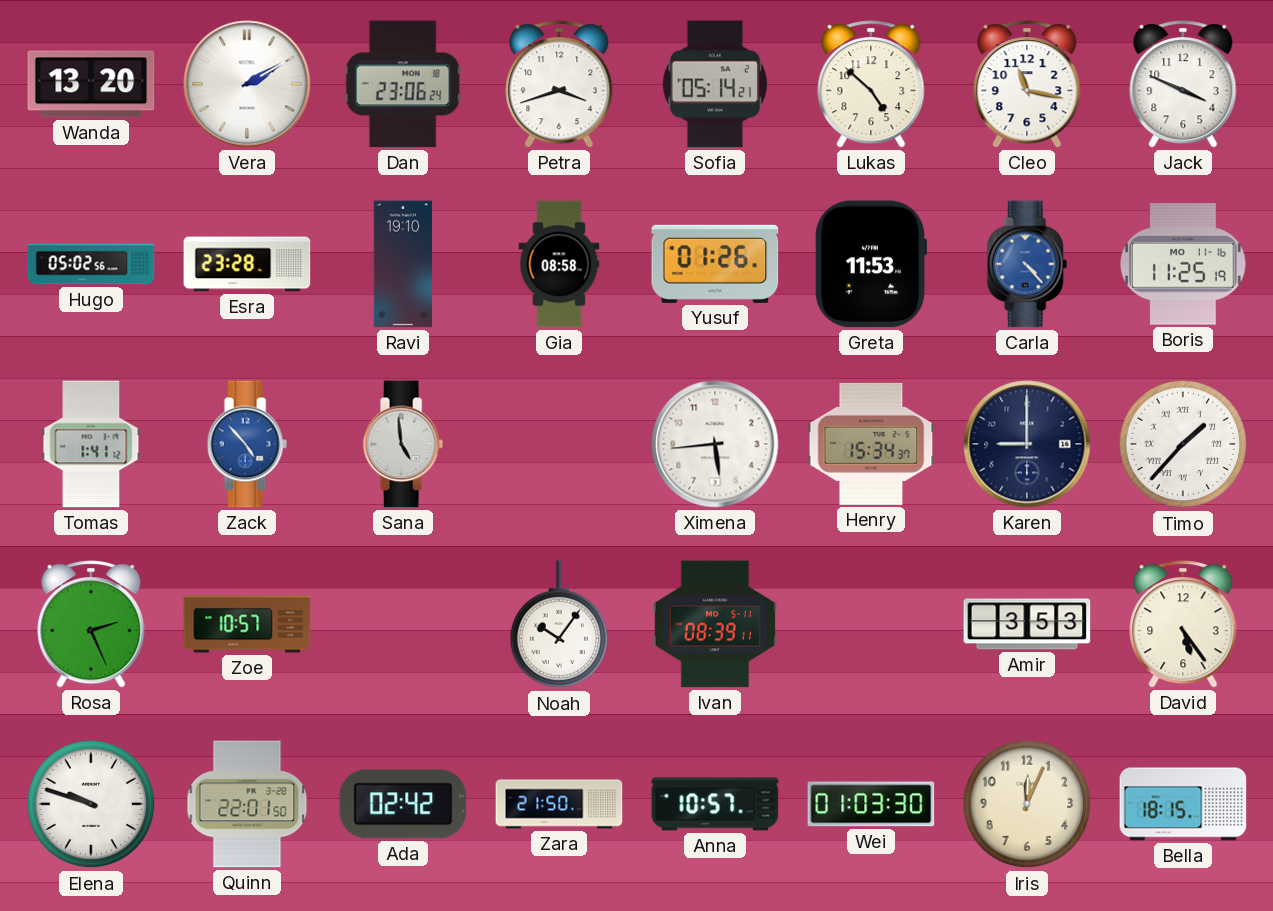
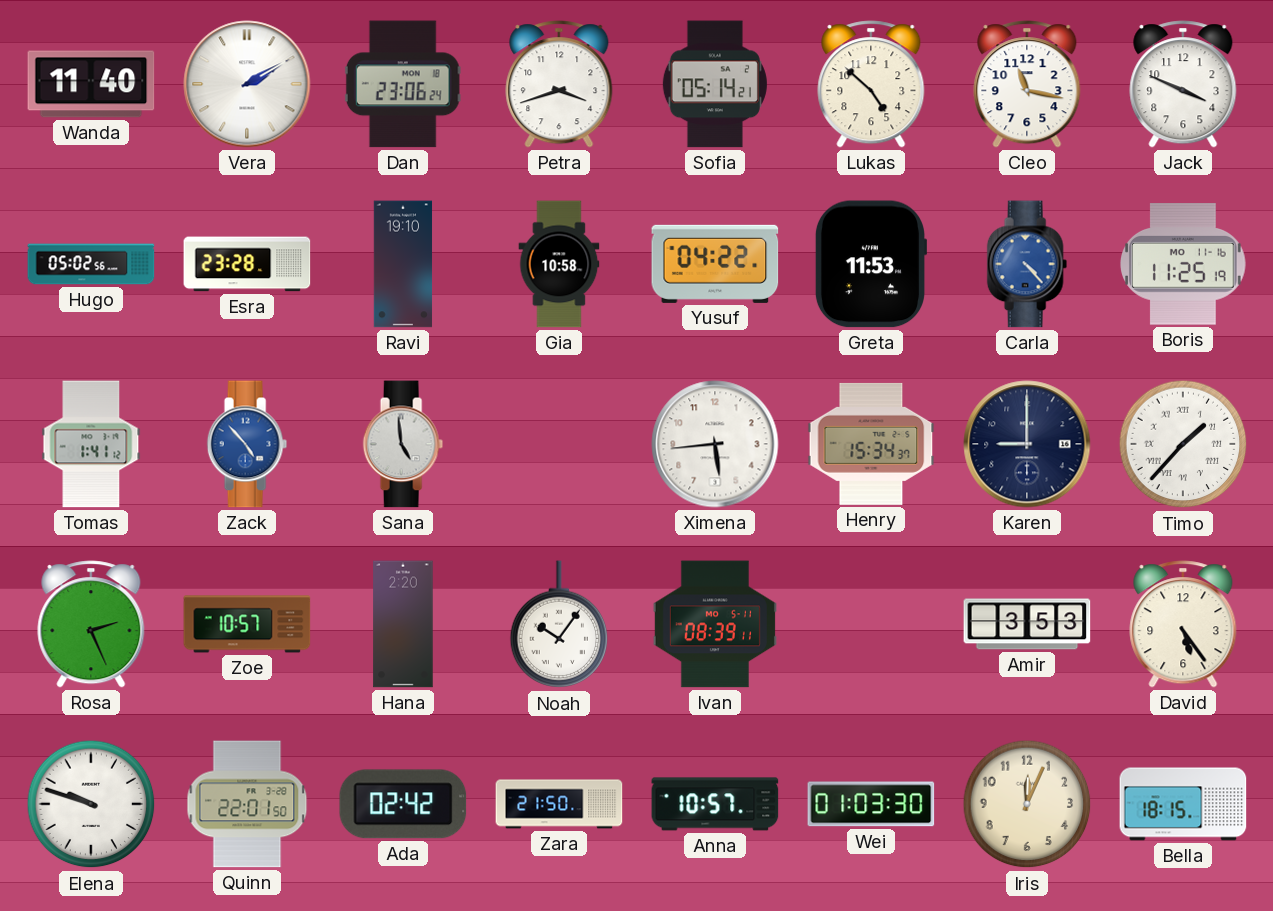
Wanda: 13:20 -> 11:40 (91, 84)
Gia: 08:58 -> 10:58 (559, 264)
Yusuf: 01:26 -> 04:22 (715, 264)
Hana: none -> 2:20 (403, 624)
